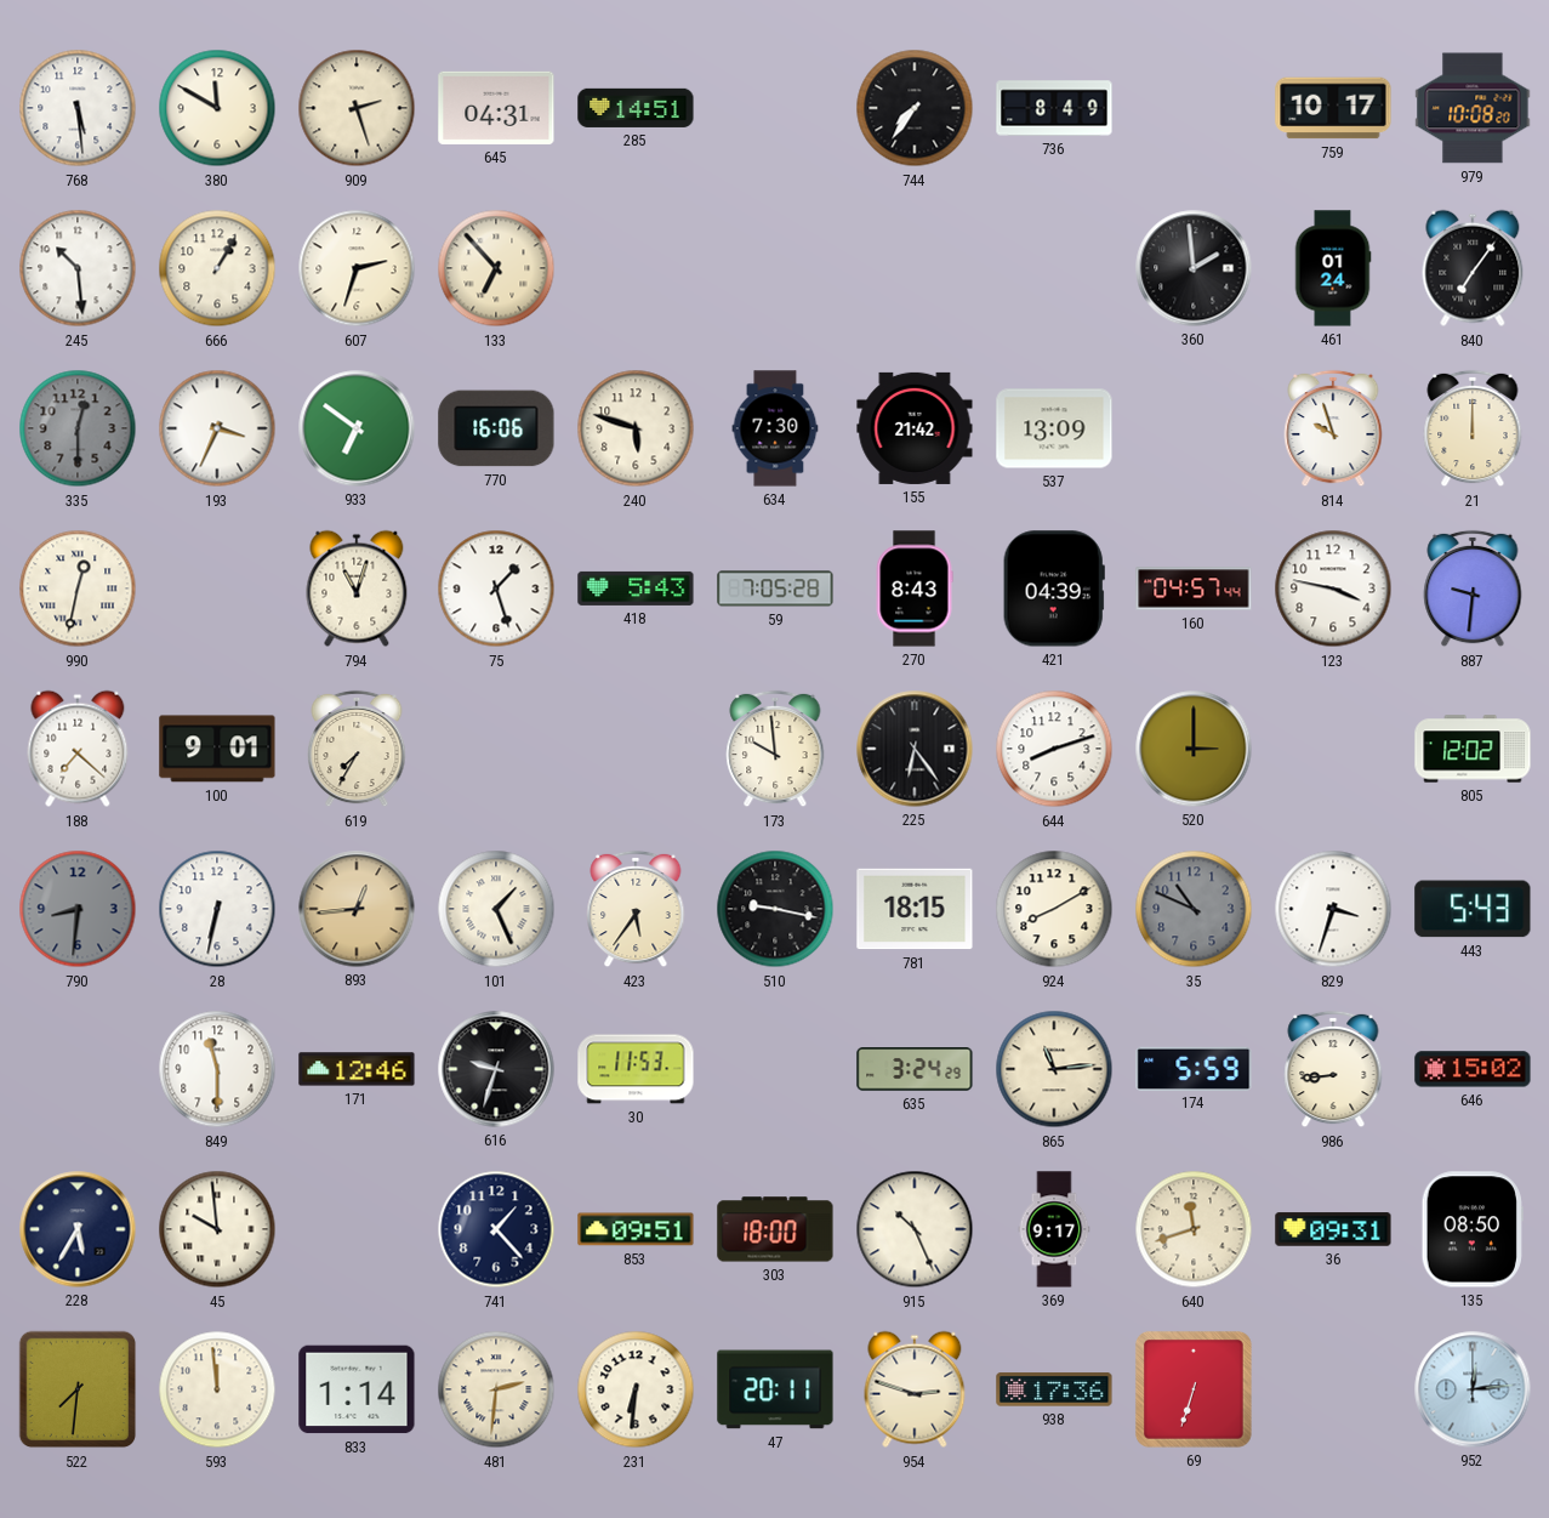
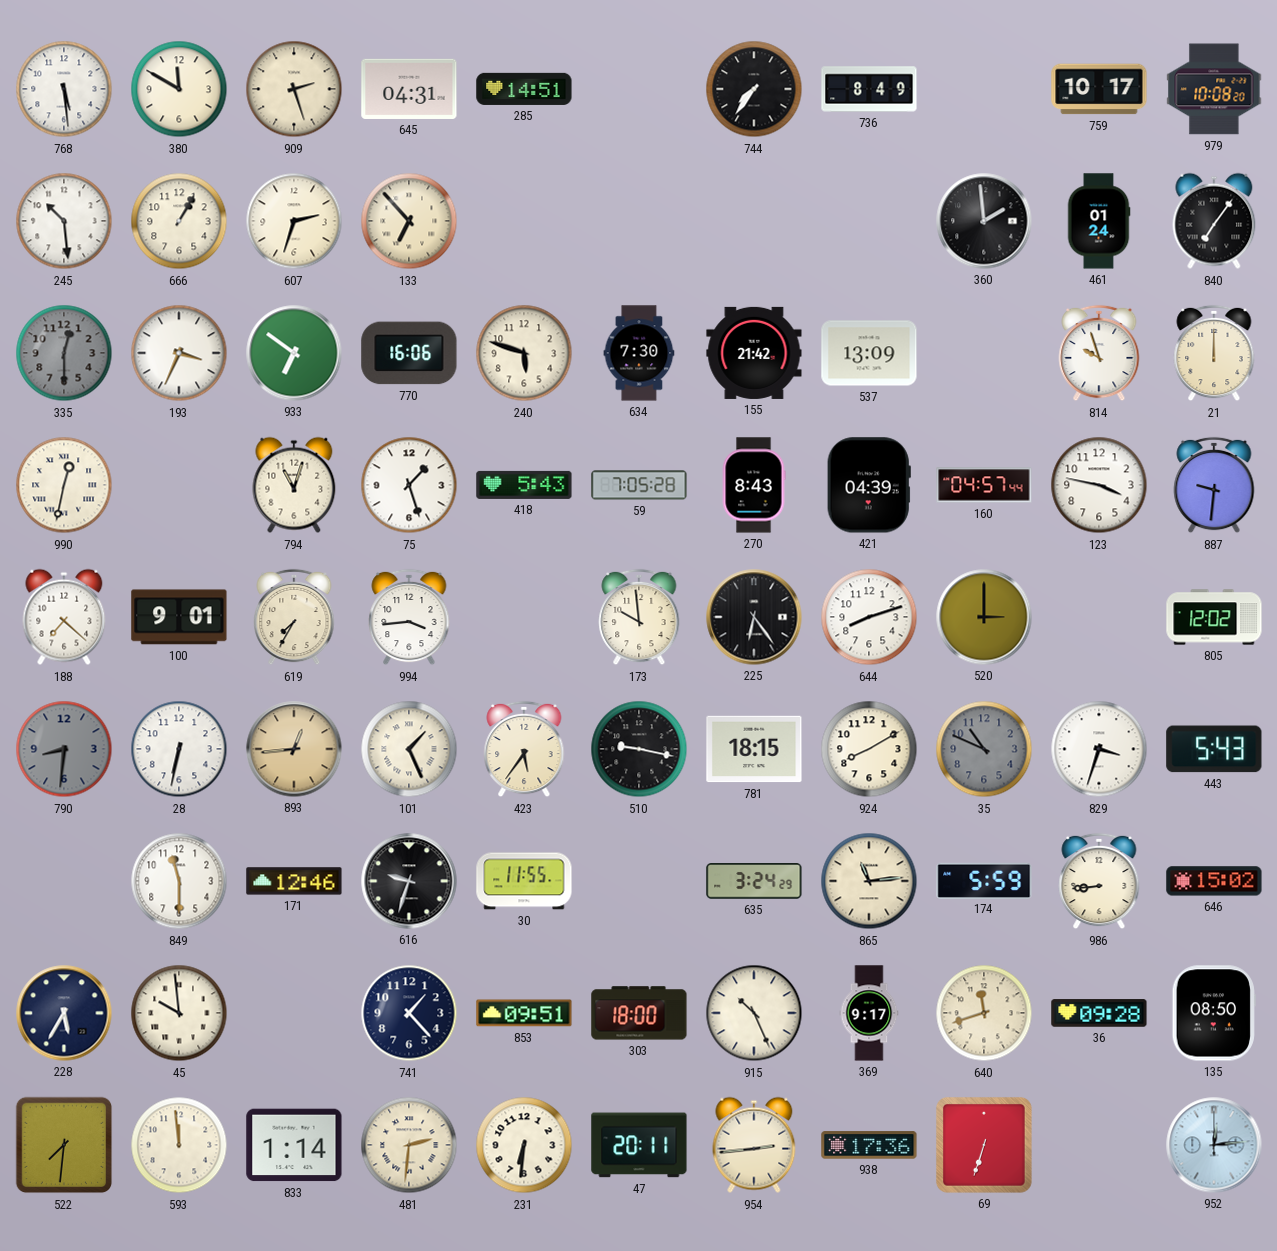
994: none -> 3:44 (409, 617)
30: 11:53 -> 11:55 (524, 881)
36: 09:31 -> 09:28 (1099, 1013)
954: 2:48 -> 2:44 (754, 1145)
